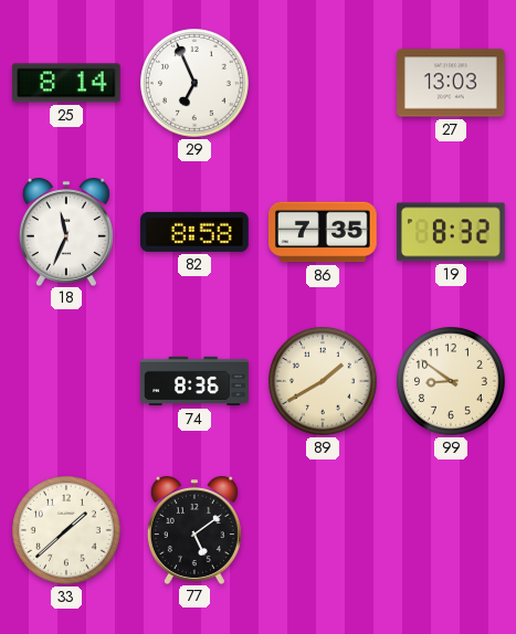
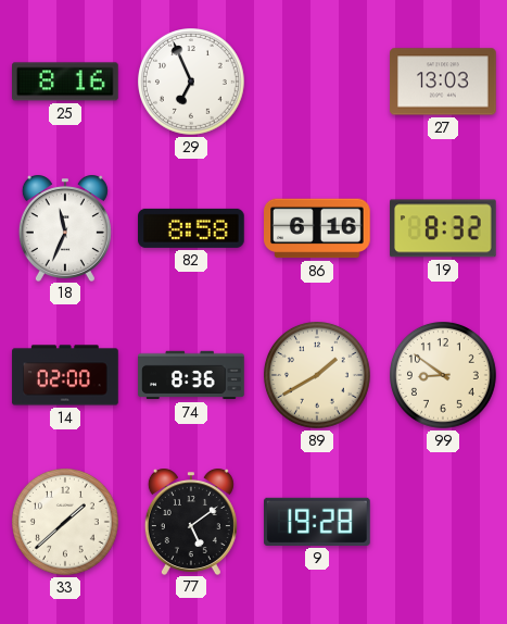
25: 8:14 -> 8:16 (66, 82)
86: 7:35 -> 6:16 (317, 228)
14: none -> 02:00 (65, 375)
9: none -> 19:28 (317, 522)
